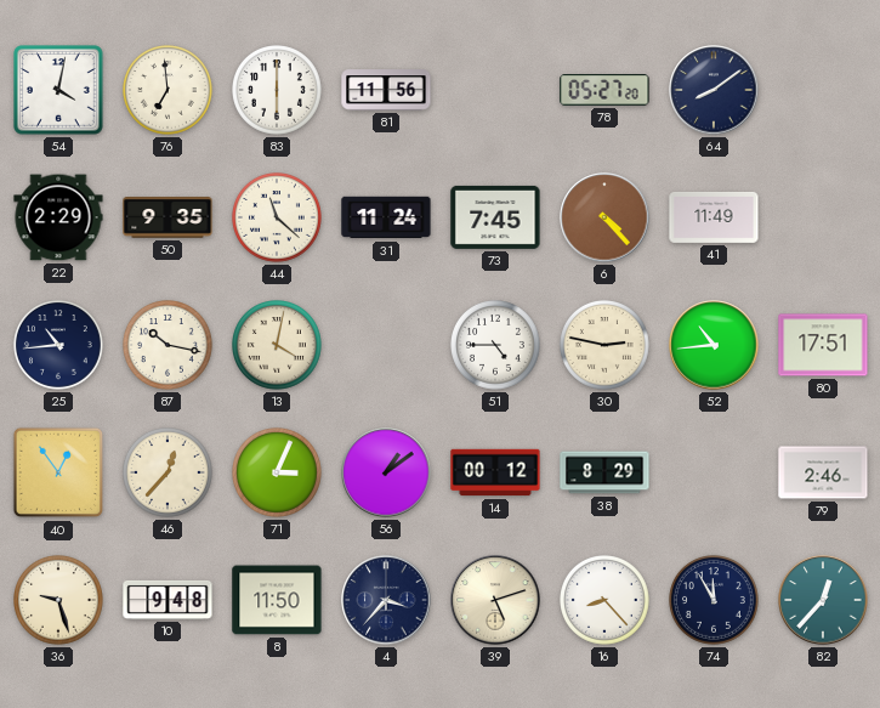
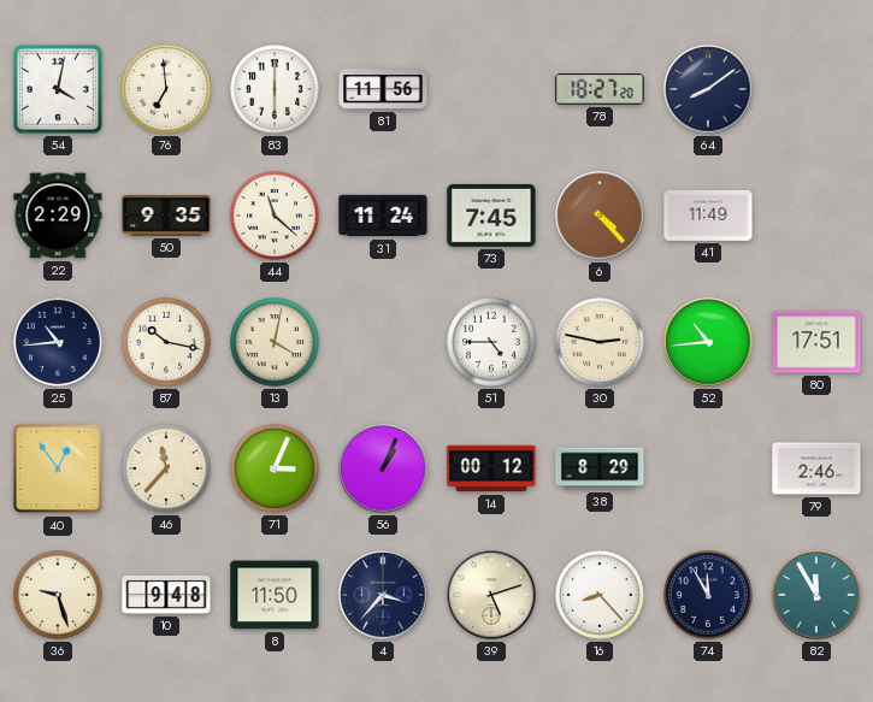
78: 05:27 -> 18:27 (600, 89)
46: 12:37 -> 11:37 (167, 470)
56: 1:09 -> 1:04 (383, 468)
82: 12:37 -> 11:55 (816, 595)
